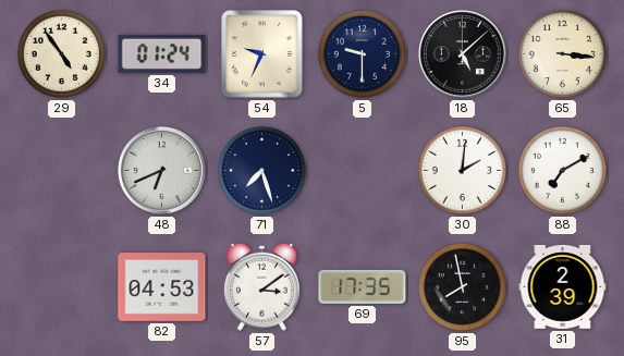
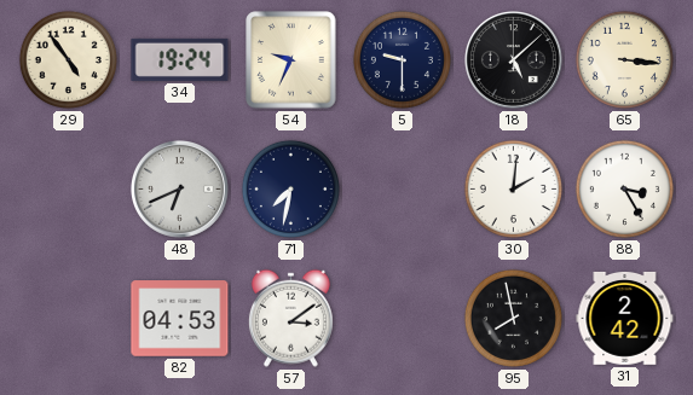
34: 01:24 -> 19:24 (180, 59)
71: 7:27 -> 7:32 (290, 188)
88: 7:10 -> 3:25 (624, 188)
69: 17:35 -> none (363, 286)
31: 2:39 -> 2:42 (625, 318)
